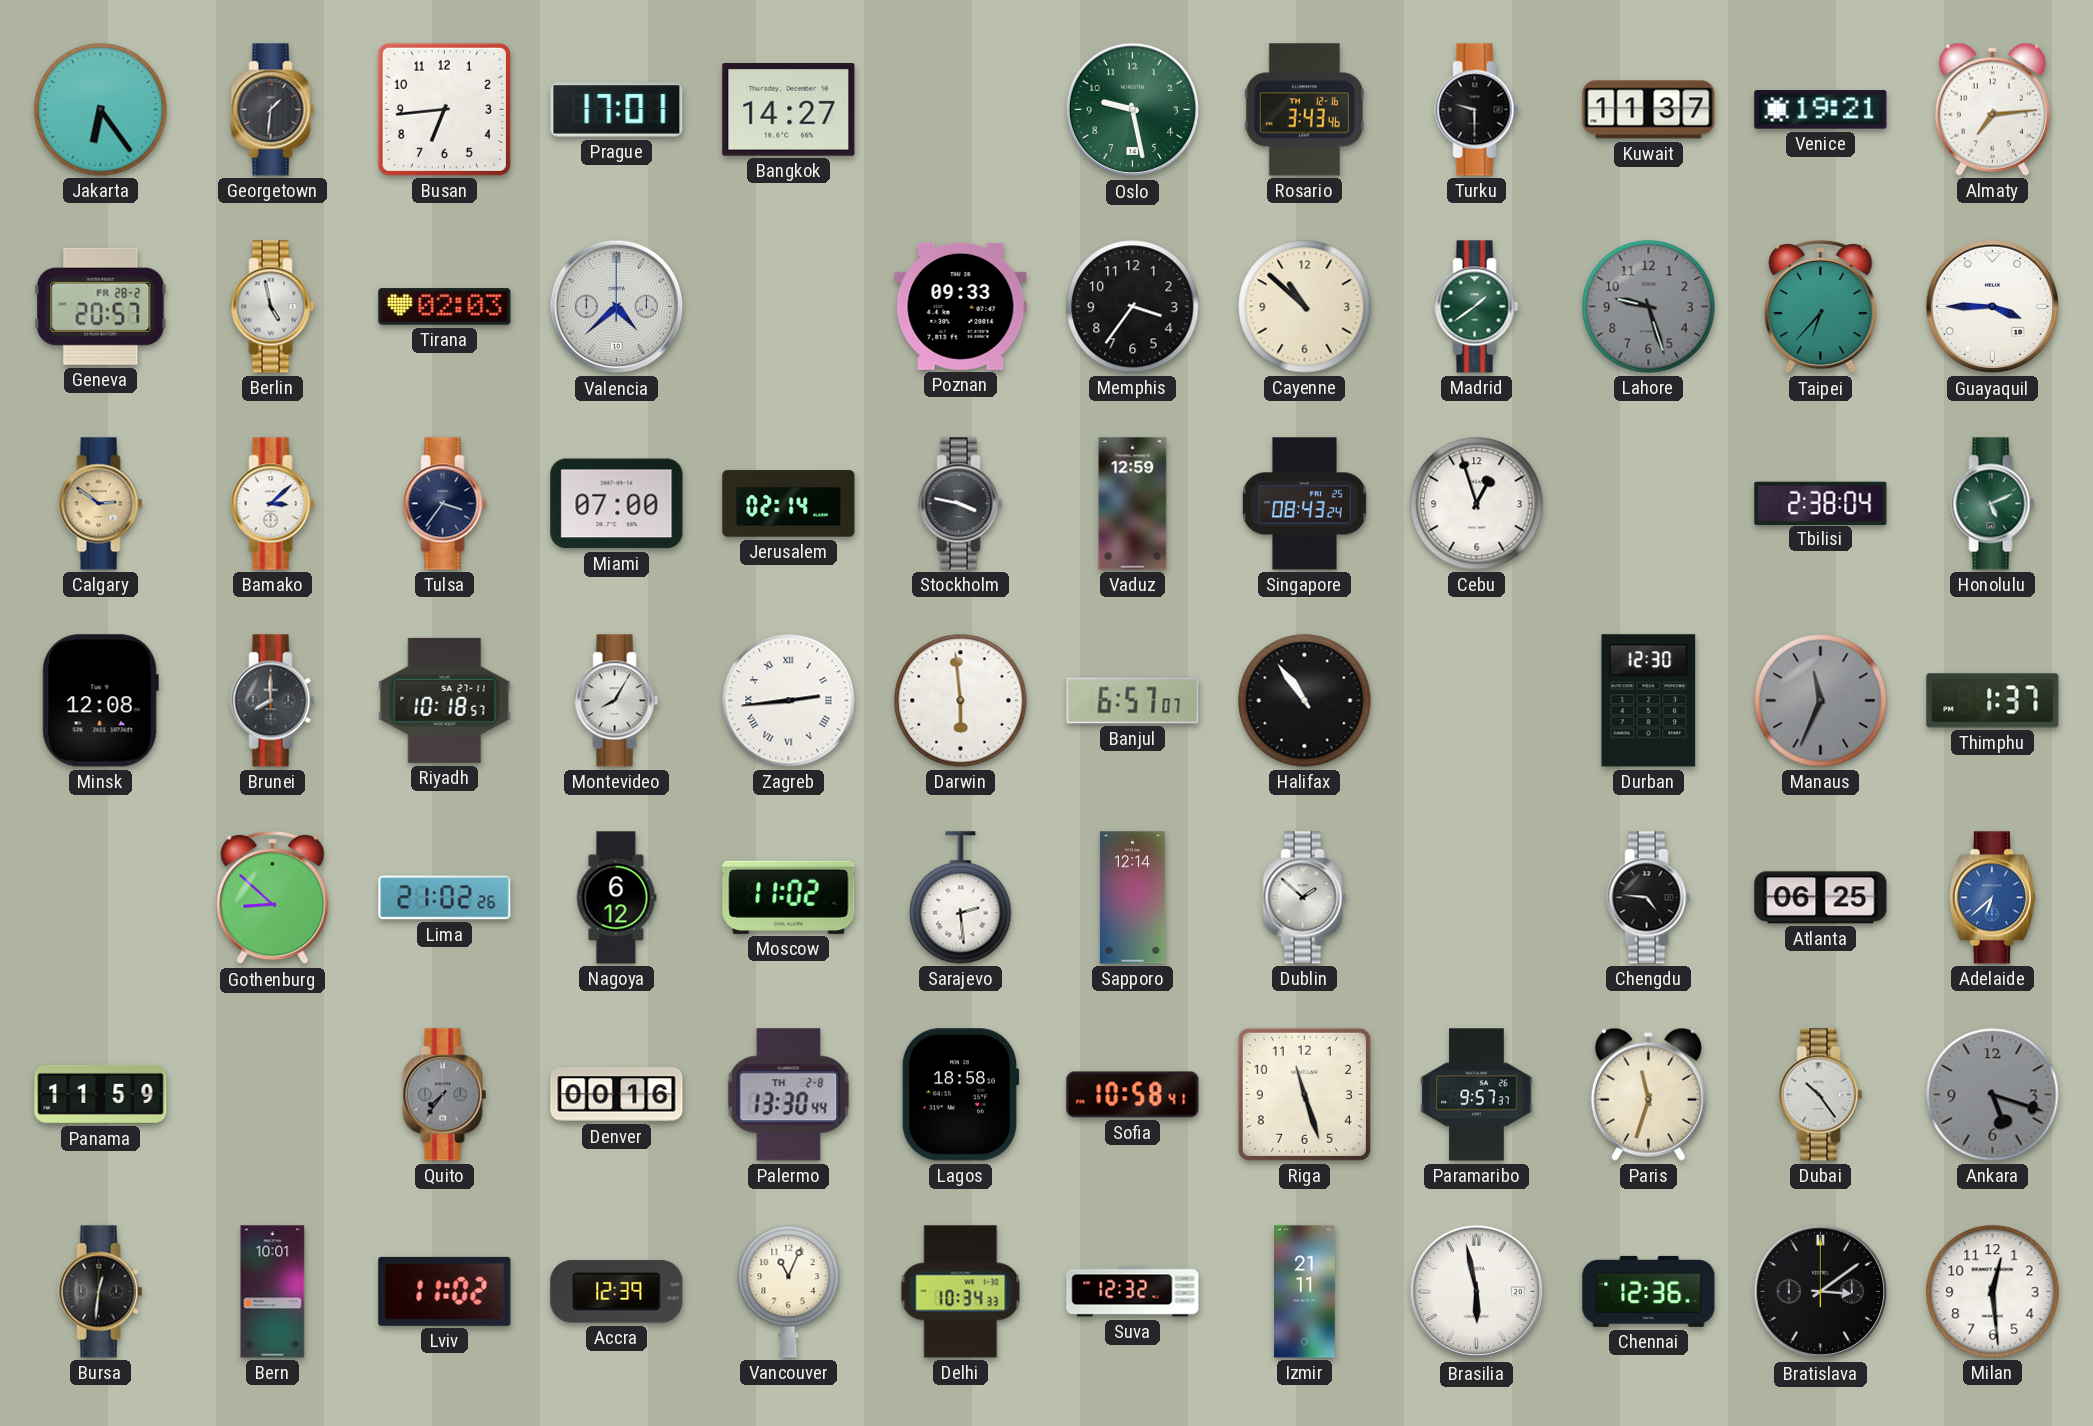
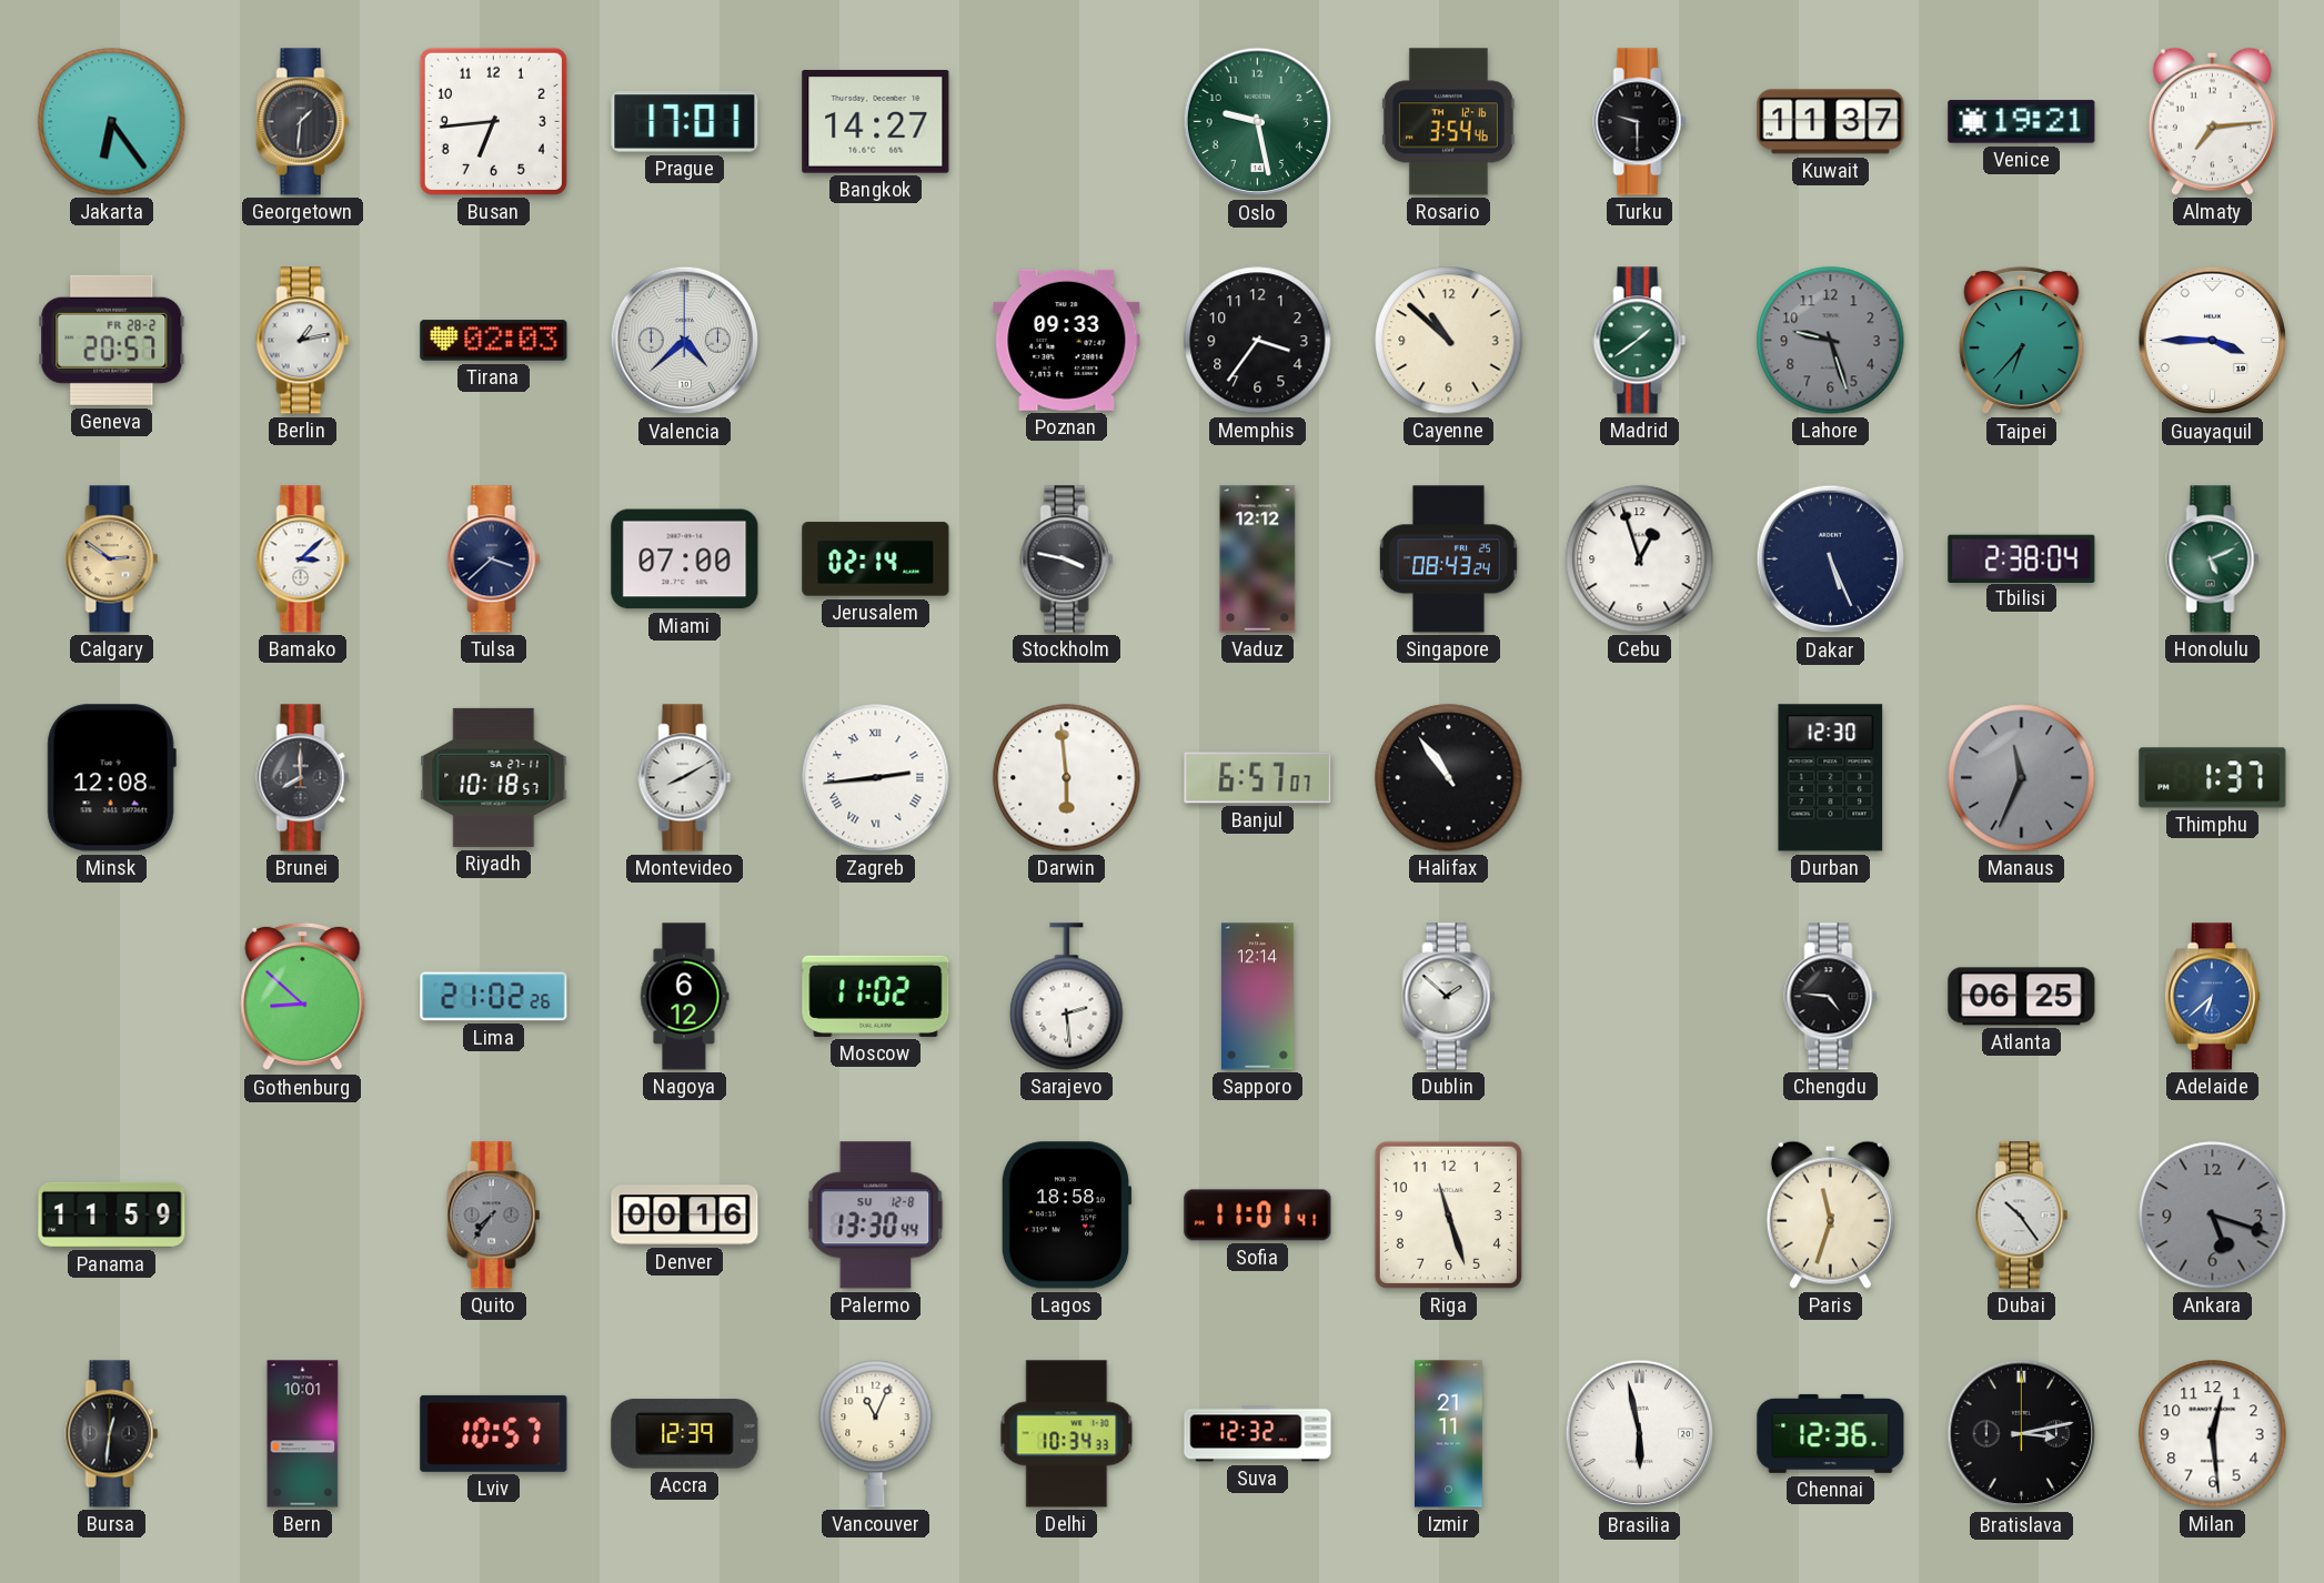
Rosario: 3:43 -> 3:54 (1448, 122)
Berlin: 4:58 -> 1:13 (303, 341)
Tulsa: 3:36 -> 3:38 (494, 559)
Vaduz: 12:59 -> 12:12 (1258, 559)
Dakar: none -> 5:26 (1831, 559)
Montevideo: 8:05 -> 8:10 (685, 778)
Palermo date: TH 2-8 -> SU 12-8 (876, 1216)
Sofia: 10:58 -> 11:01 (1258, 1216)
Paramaribo: 9:57 -> none (1477, 1095)
Lviv: 11:02 -> 10:57 (494, 1433)
Bratislava: 3:09 -> 3:13 (2022, 1434)
